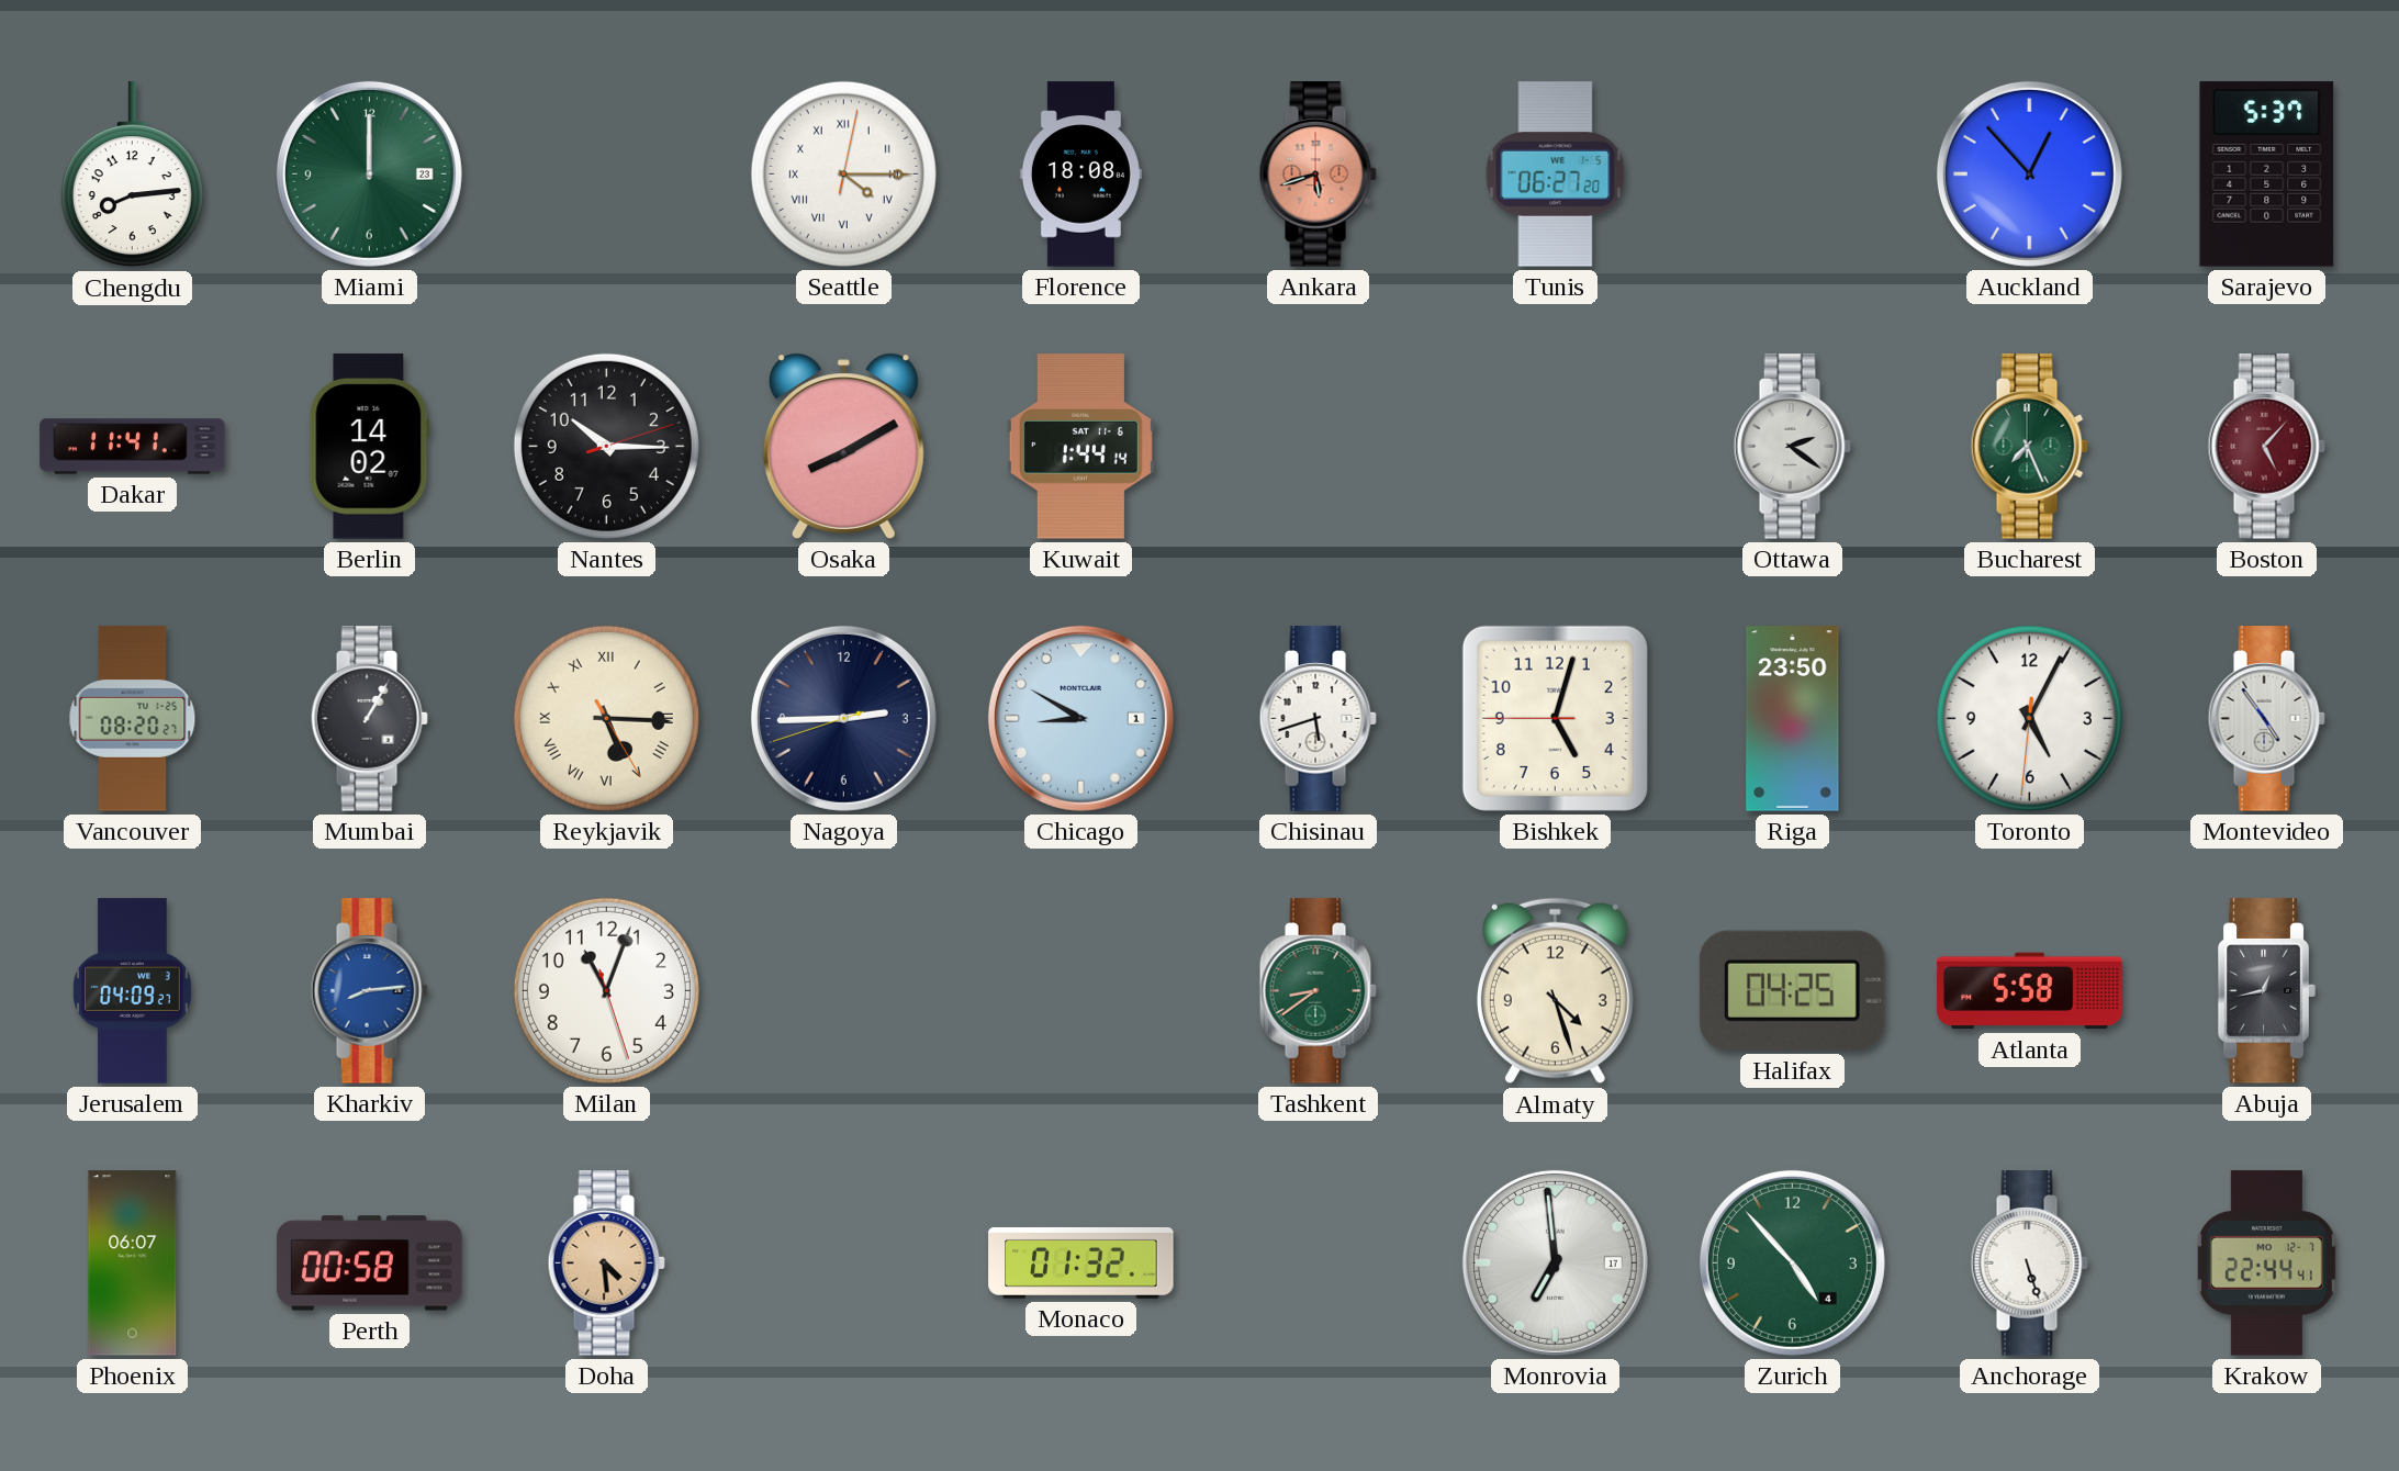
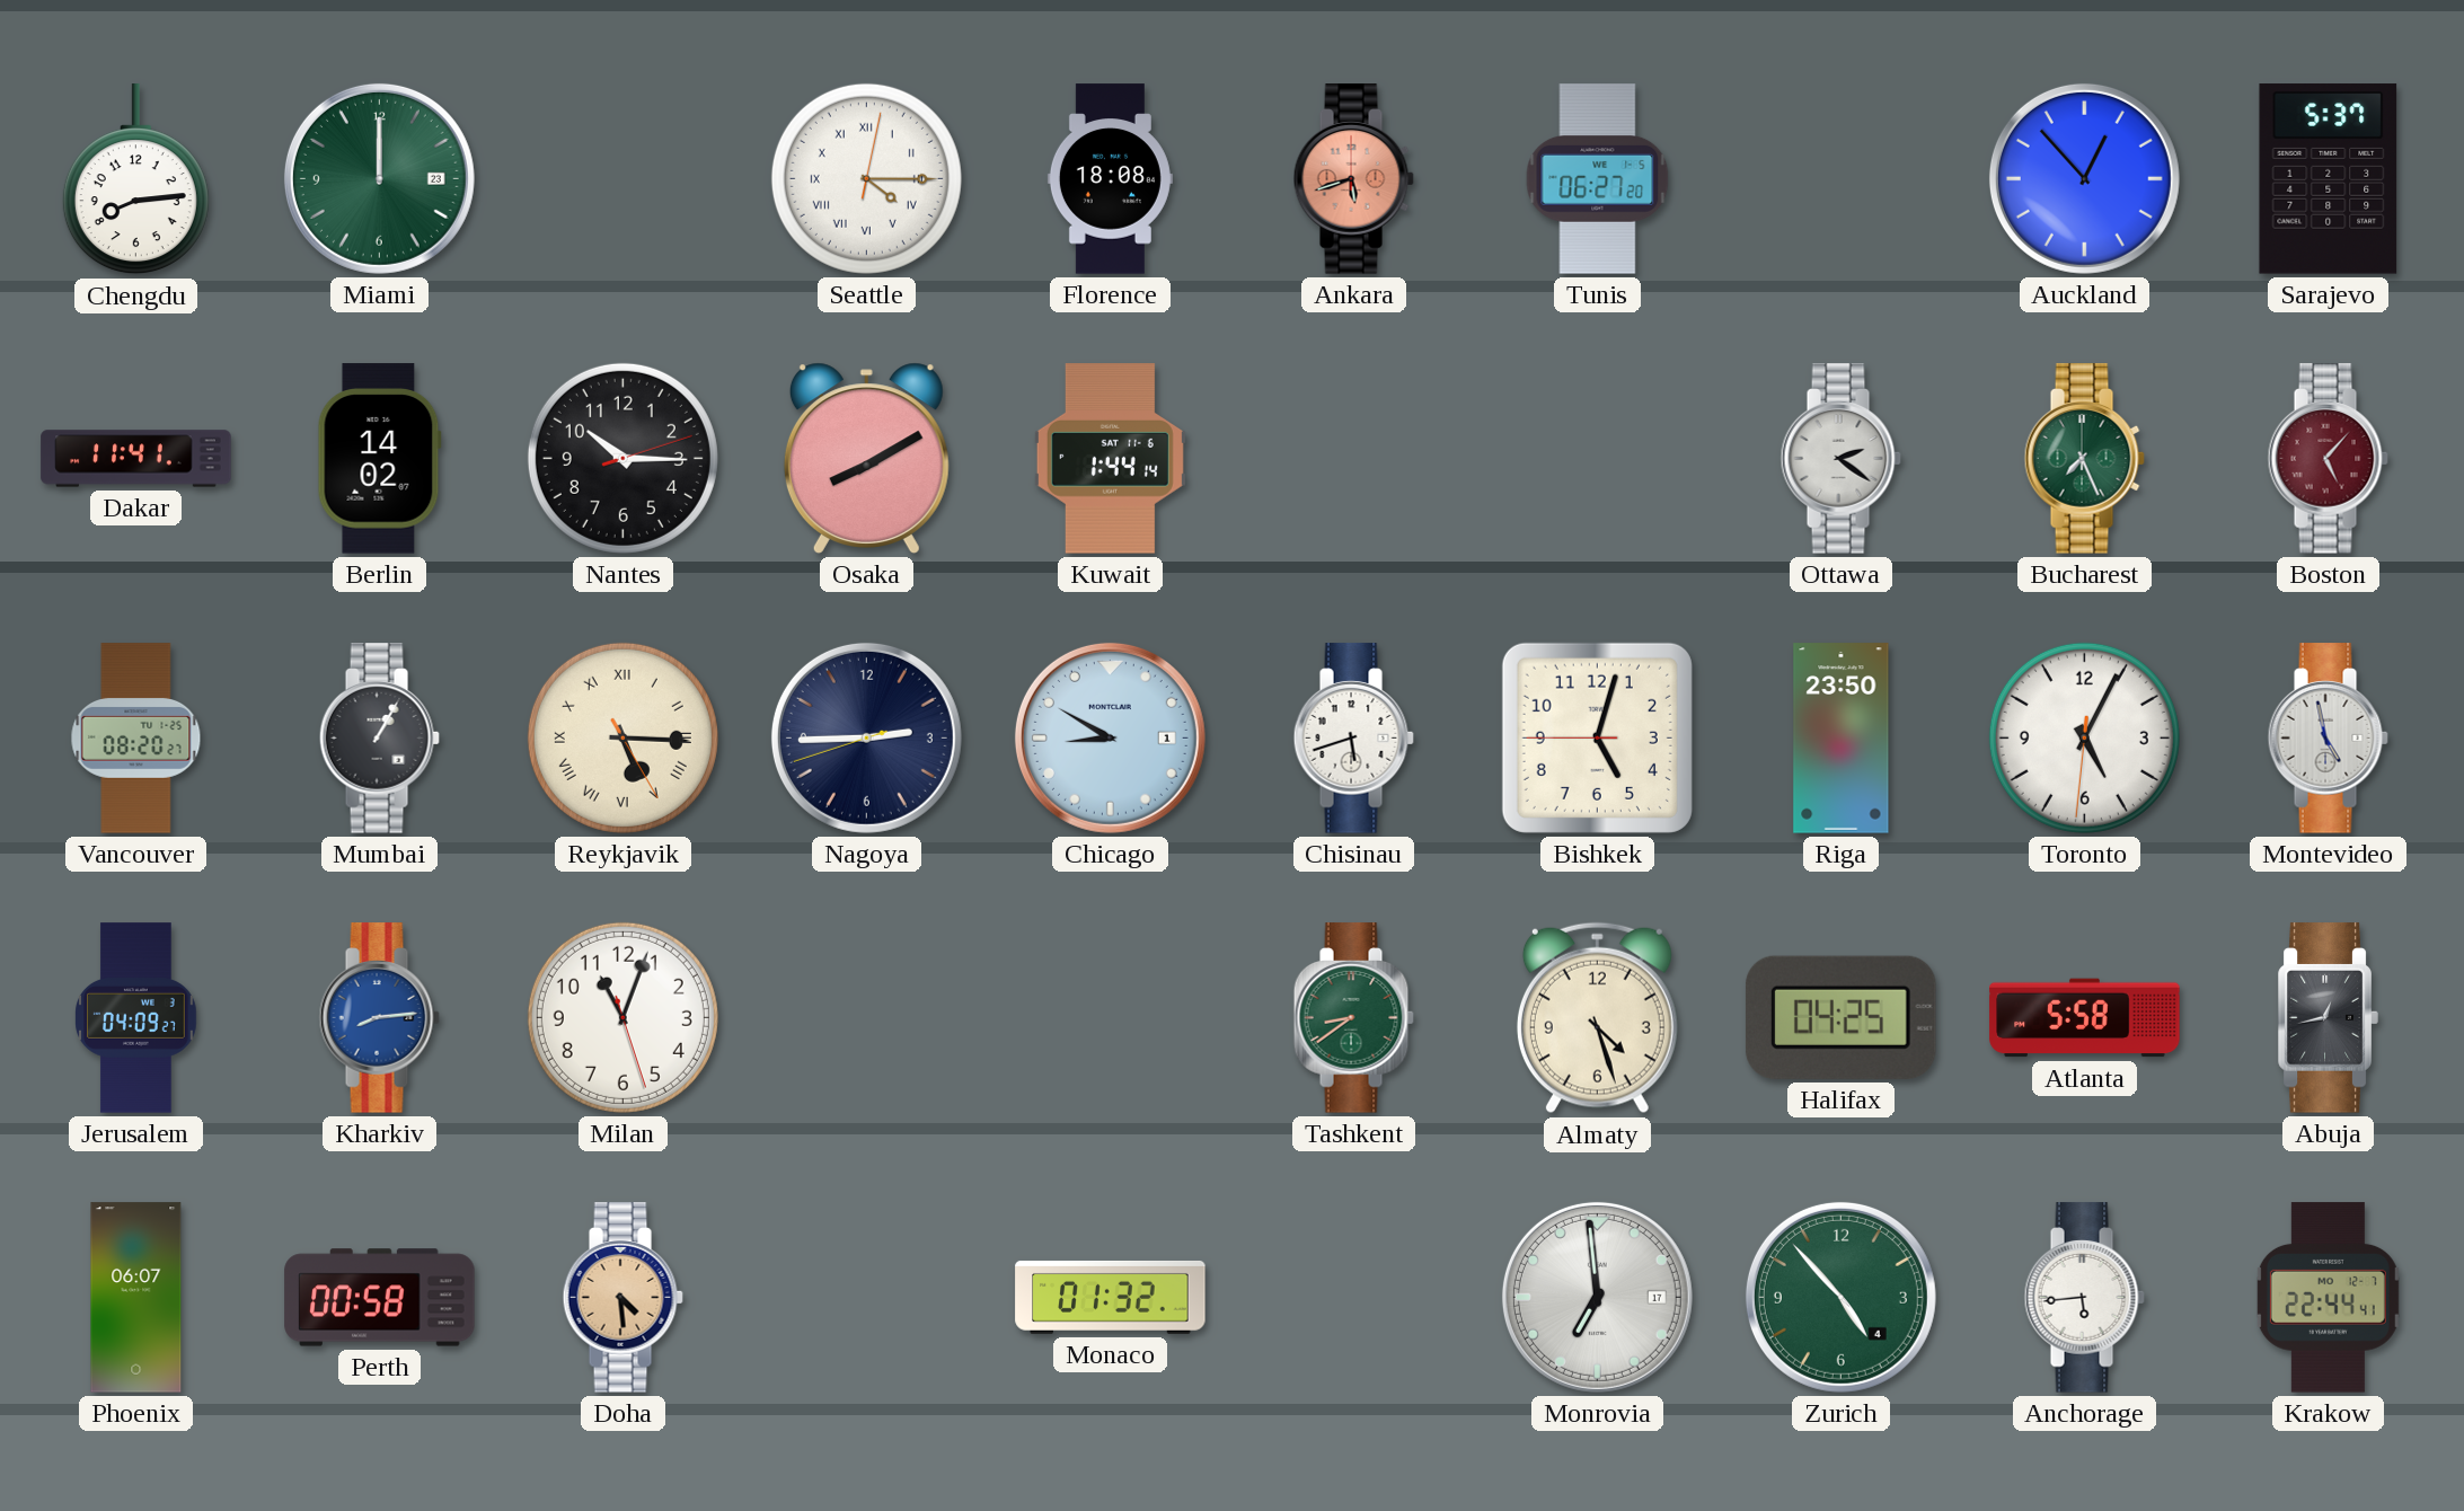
Montevideo: 4:54 -> 4:58 (2328, 739)
Anchorage: 5:27 -> 5:44 (2084, 1298)
